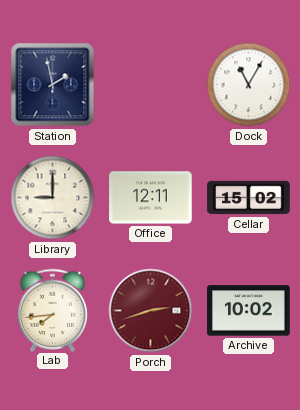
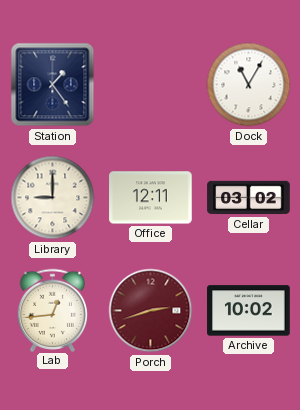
Station: 1:58 -> 1:24 (53, 85)
Cellar: 15:02 -> 03:02 (249, 198)
Lab: 7:44 -> 12:44 (53, 310)
